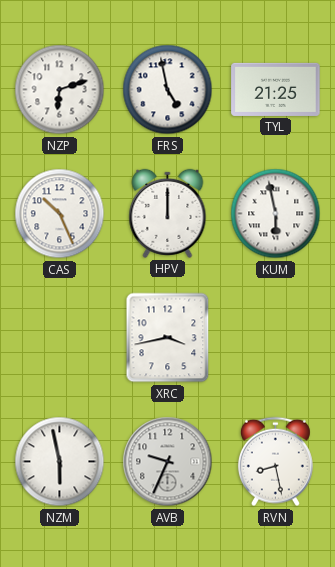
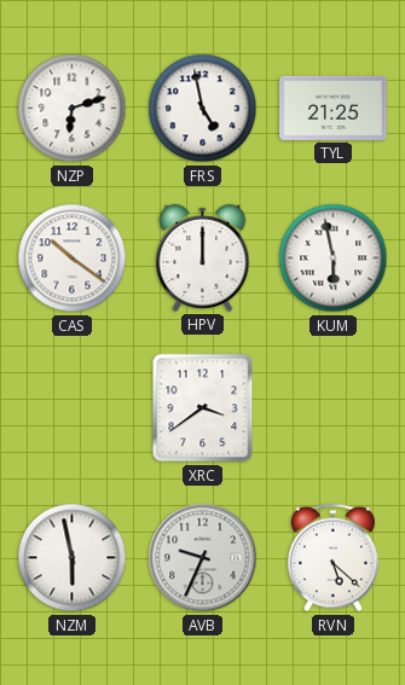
CAS: 10:26 -> 10:21 (73, 259)
XRC: 3:43 -> 3:39 (203, 408)
RVN: 8:28 -> 5:22 (332, 558)
